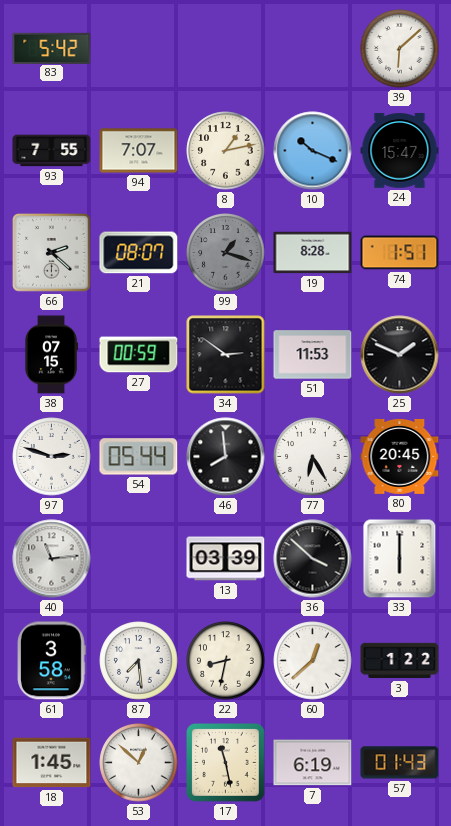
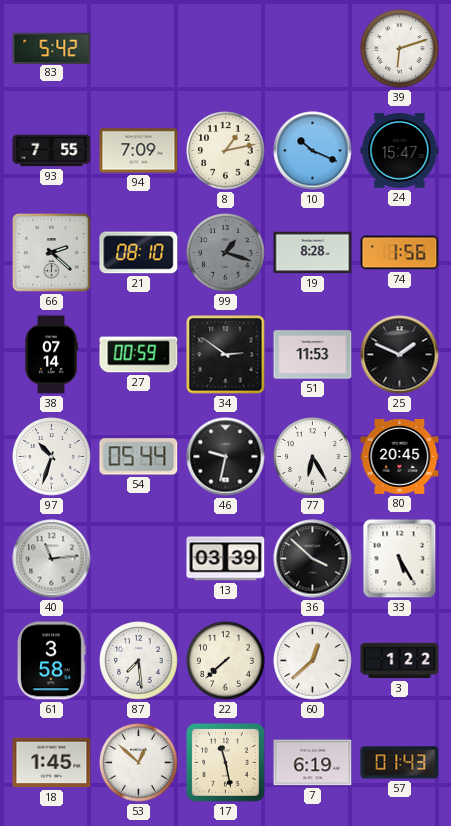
39: 6:08 -> 6:12 (400, 49)
94: 7:07 -> 7:09 (139, 151)
21: 08:07 -> 08:10 (139, 253)
74: 1:51 -> 1:56 (400, 253)
38: 07:15 -> 07:14 (51, 355)
97: 2:48 -> 10:33 (52, 457)
46: 7:59 -> 9:32 (226, 457)
33: 6:00 -> 5:25 (400, 559)
22: 8:32 -> 7:38 (226, 661)
